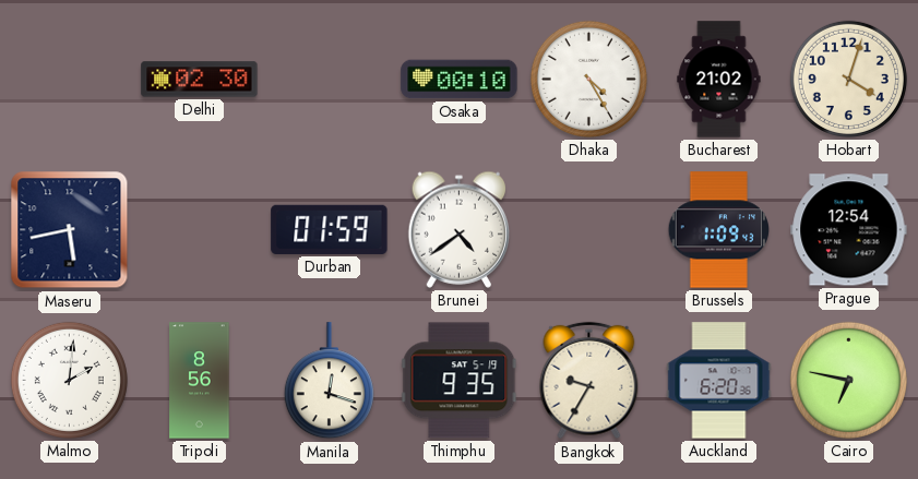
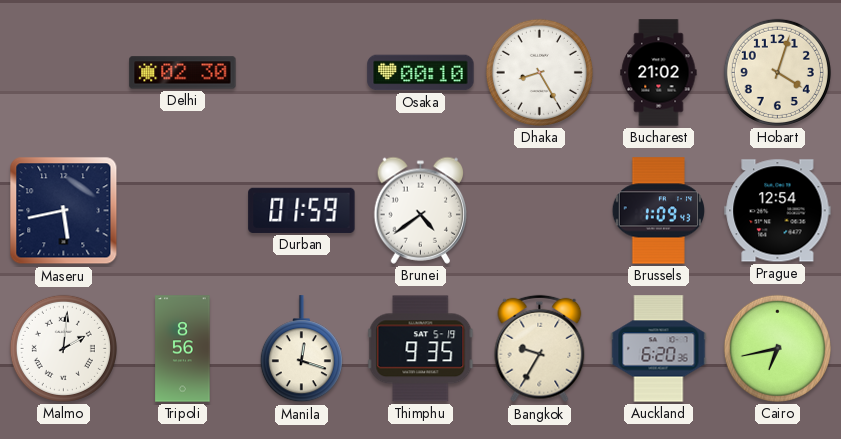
Dhaka: 4:25 -> 8:25 (539, 72)
Cairo: 6:47 -> 6:43 (777, 348)
